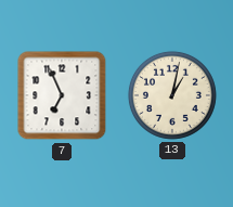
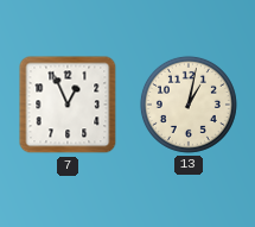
7: 6:56 -> 12:56 (68, 105)
